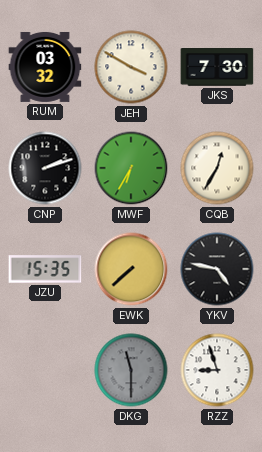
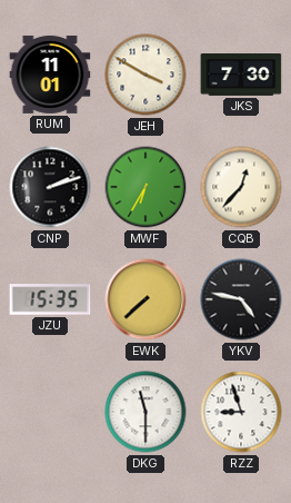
RUM: 03:32 -> 11:01 (50, 75)
CQB: 12:35 -> 12:37 (241, 187)
DKG dial: grey -> white (145, 412)
